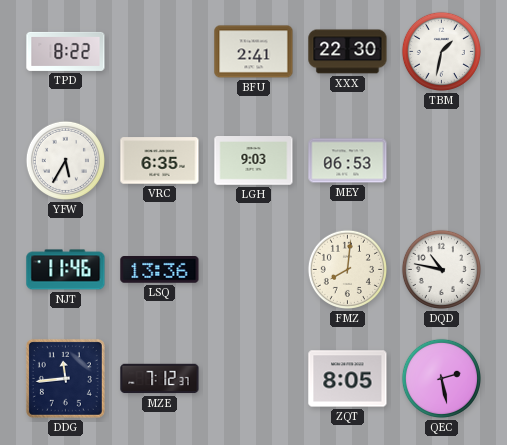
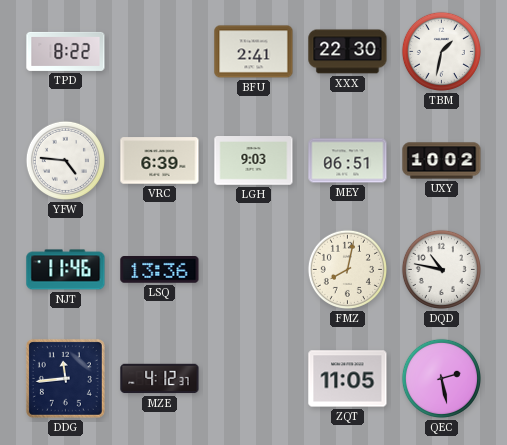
YFW: 5:35 -> 4:46 (65, 160)
VRC: 6:35 -> 6:39 (160, 161)
MEY: 06:53 -> 06:51 (348, 161)
UXY: none -> 10:02 (442, 161)
FMZ: 8:01 -> 8:02 (347, 269)
MZE: 7:12 -> 4:12 (160, 379)
ZQT: 8:05 -> 11:05 (348, 379)
